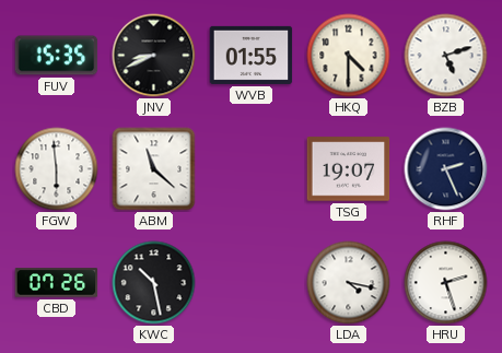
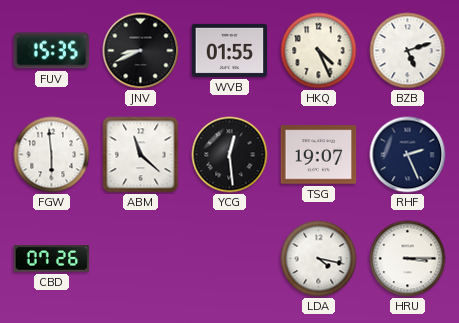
HKQ: 4:30 -> 4:26 (319, 51)
YCG: none -> 12:29 (230, 155)
KWC: 10:28 -> none (154, 283)
HRU: 2:27 -> 3:15 (408, 259)
